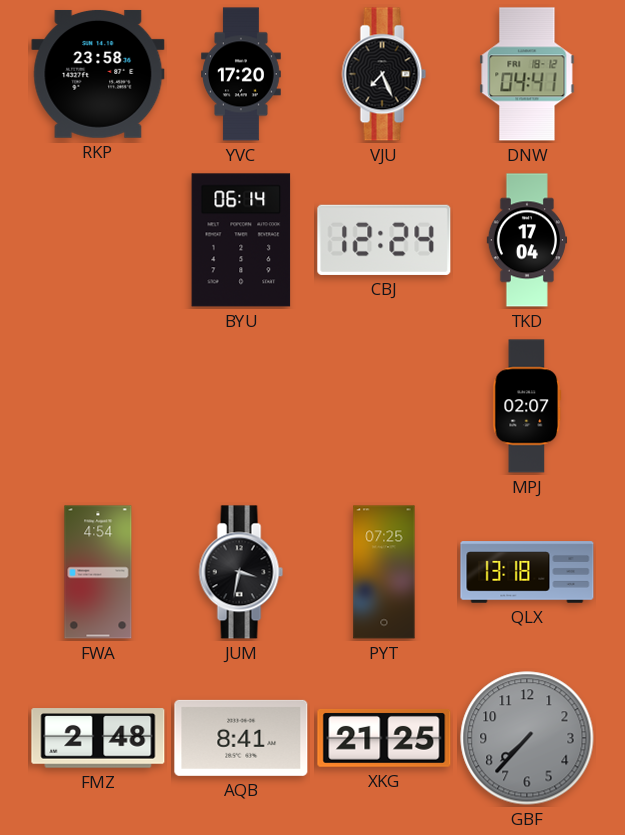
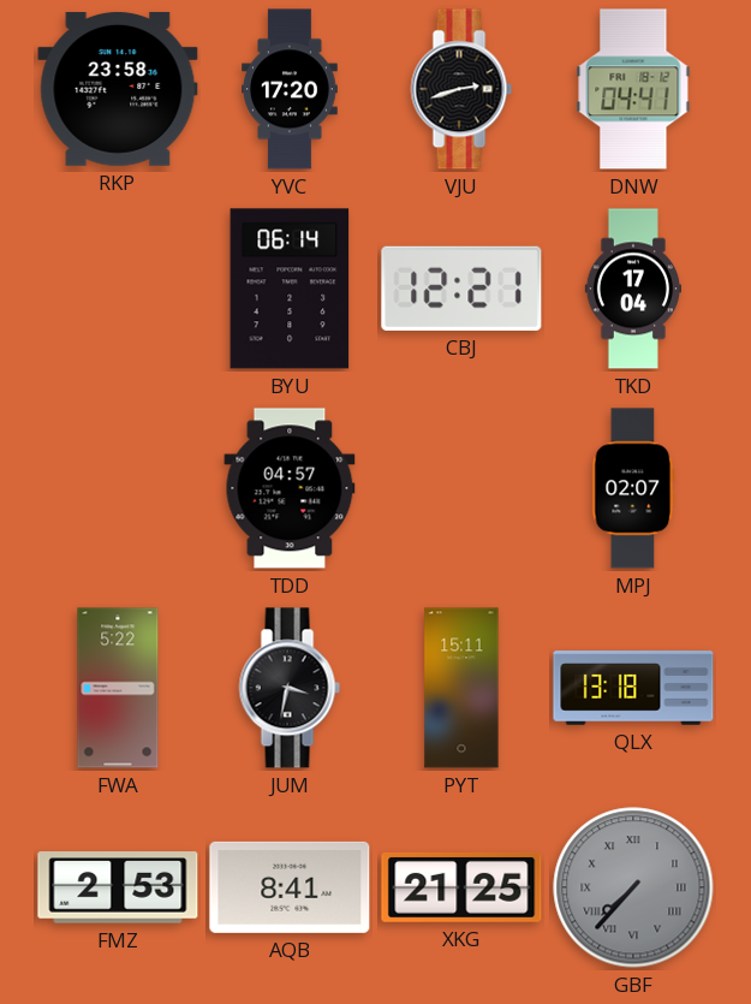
VJU: 7:26 -> 2:42 (461, 89)
CBJ: 12:24 -> 12:21 (461, 289)
TDD: none -> 04:57 (290, 488)
FWA: 4:54 -> 5:22 (118, 688)
PYT: 07:25 -> 15:11 (461, 688)
FMZ: 2:48 -> 2:53 (118, 887)
GBF numerals: Arabic -> Roman (633, 887)
